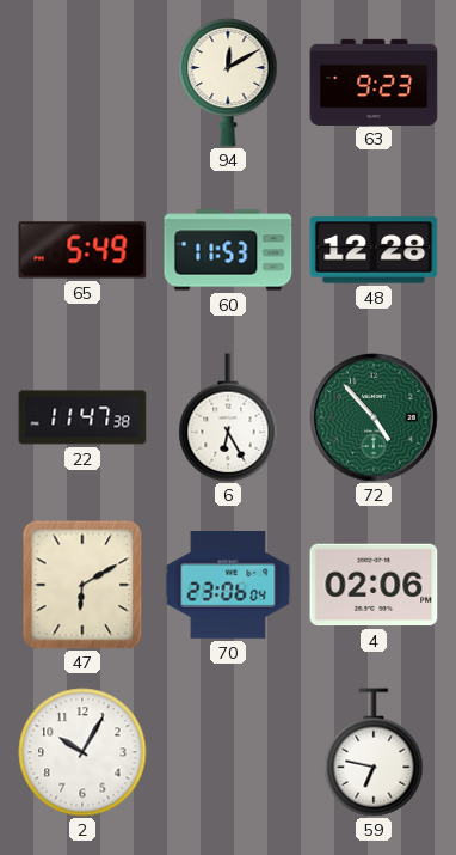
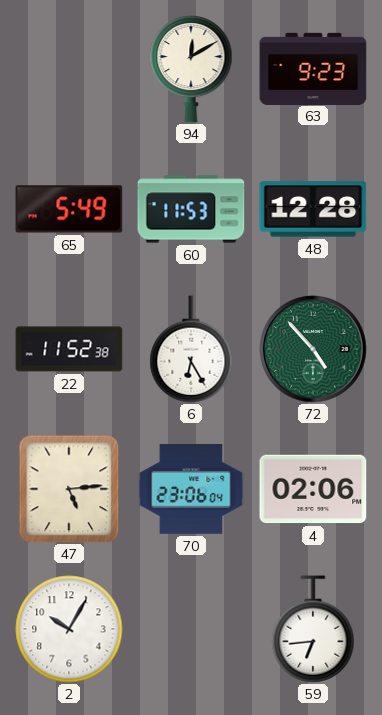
22: 11:47 -> 11:52 (69, 349)
47: 6:10 -> 5:14 (69, 489)
59: 6:47 -> 6:44 (313, 629)
